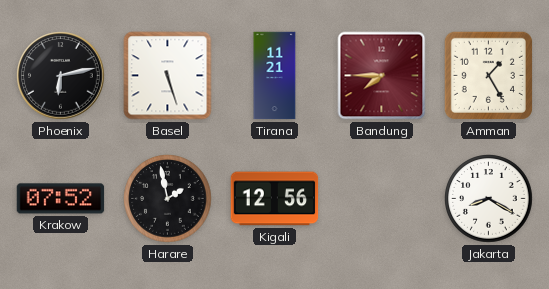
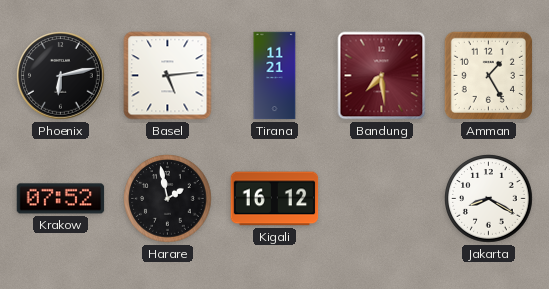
Basel: 5:27 -> 5:14 (168, 76)
Bandung: 7:45 -> 7:29 (382, 76)
Kigali: 12:56 -> 16:12 (275, 199)
